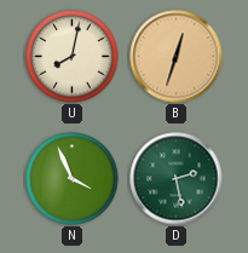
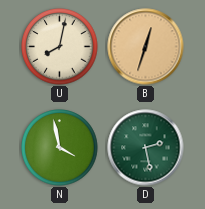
N: 3:56 -> 3:58 (60, 148)
